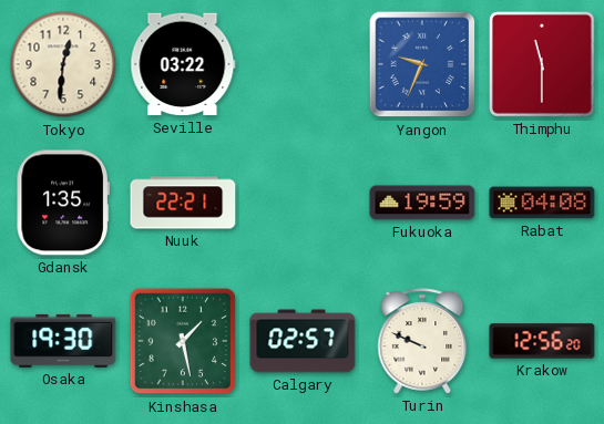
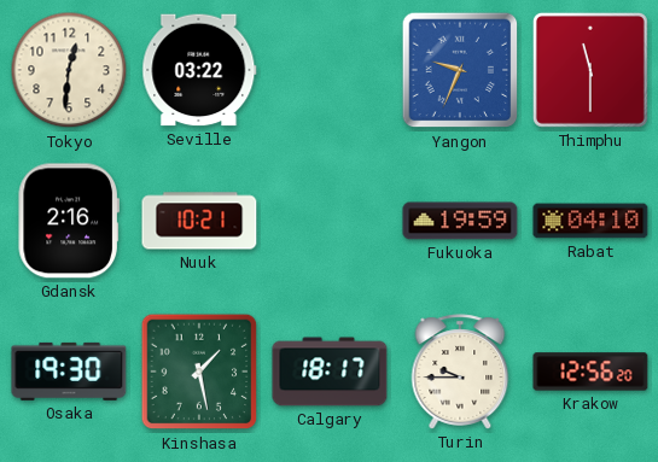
Gdansk: 1:35 -> 2:16 (69, 221)
Nuuk: 22:21 -> 10:21 (199, 221)
Rabat: 04:08 -> 04:10 (590, 221)
Calgary: 02:57 -> 18:17 (330, 372)
Turin: 9:49 -> 9:45 (460, 372)
